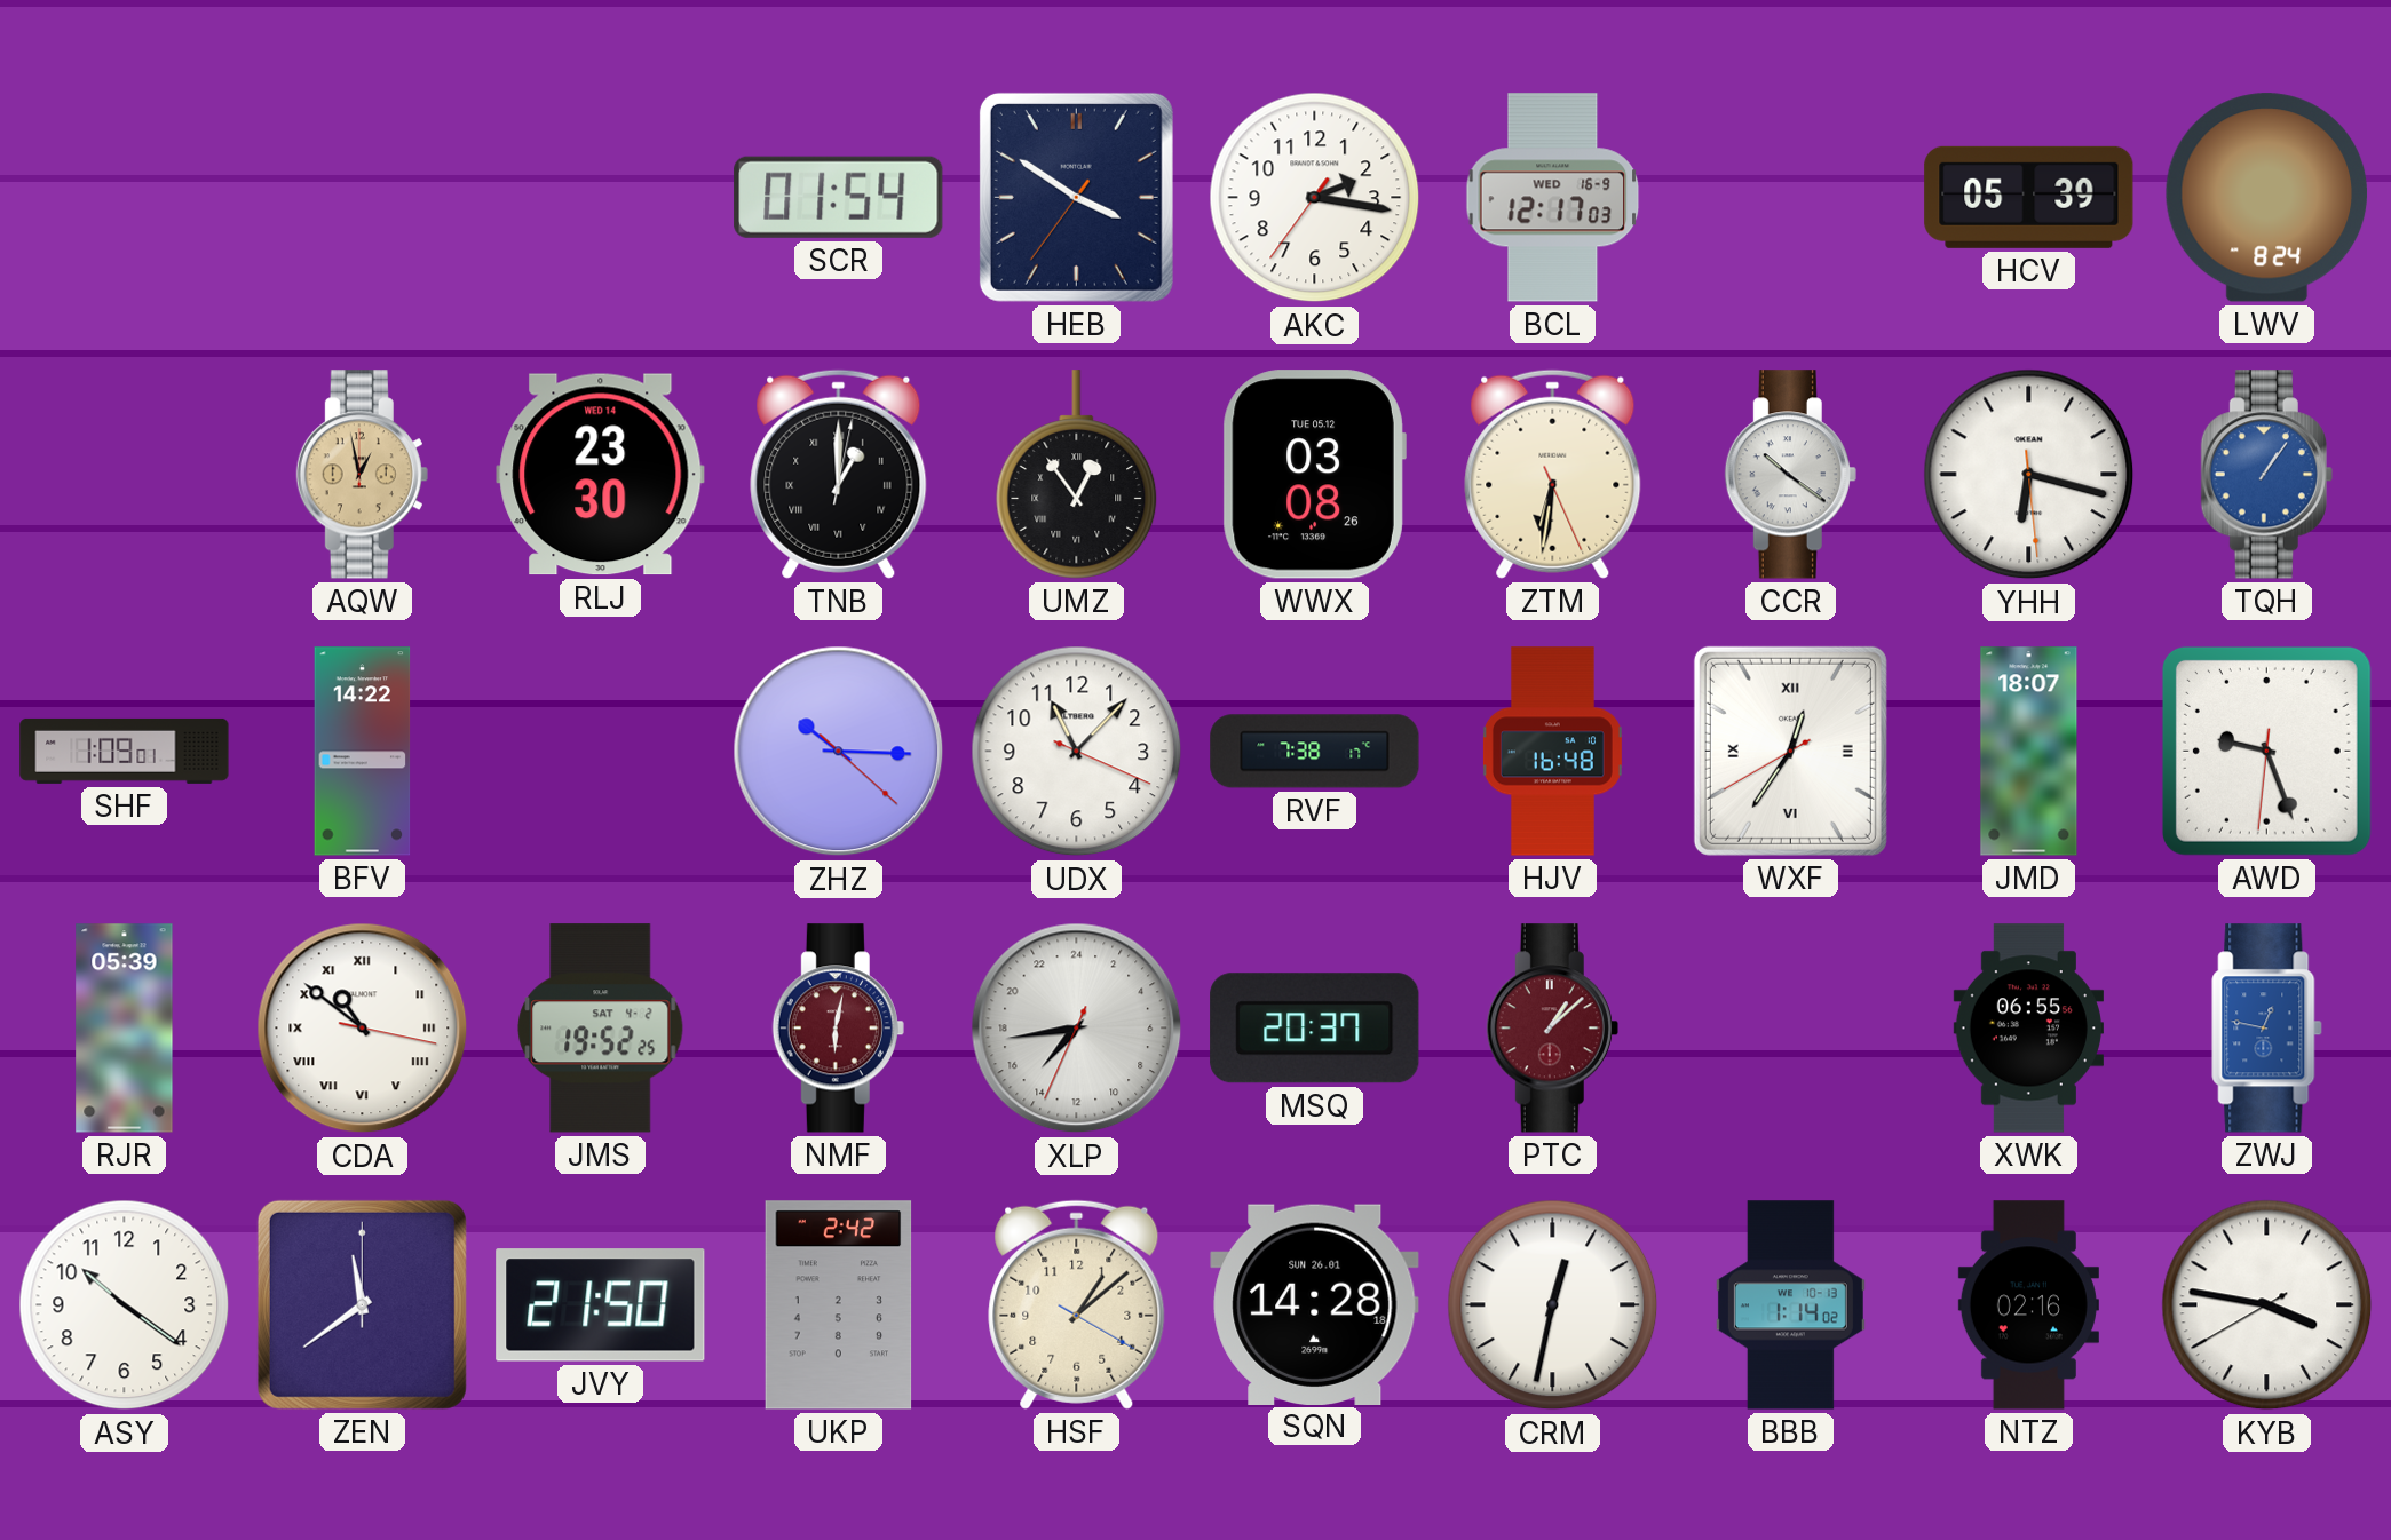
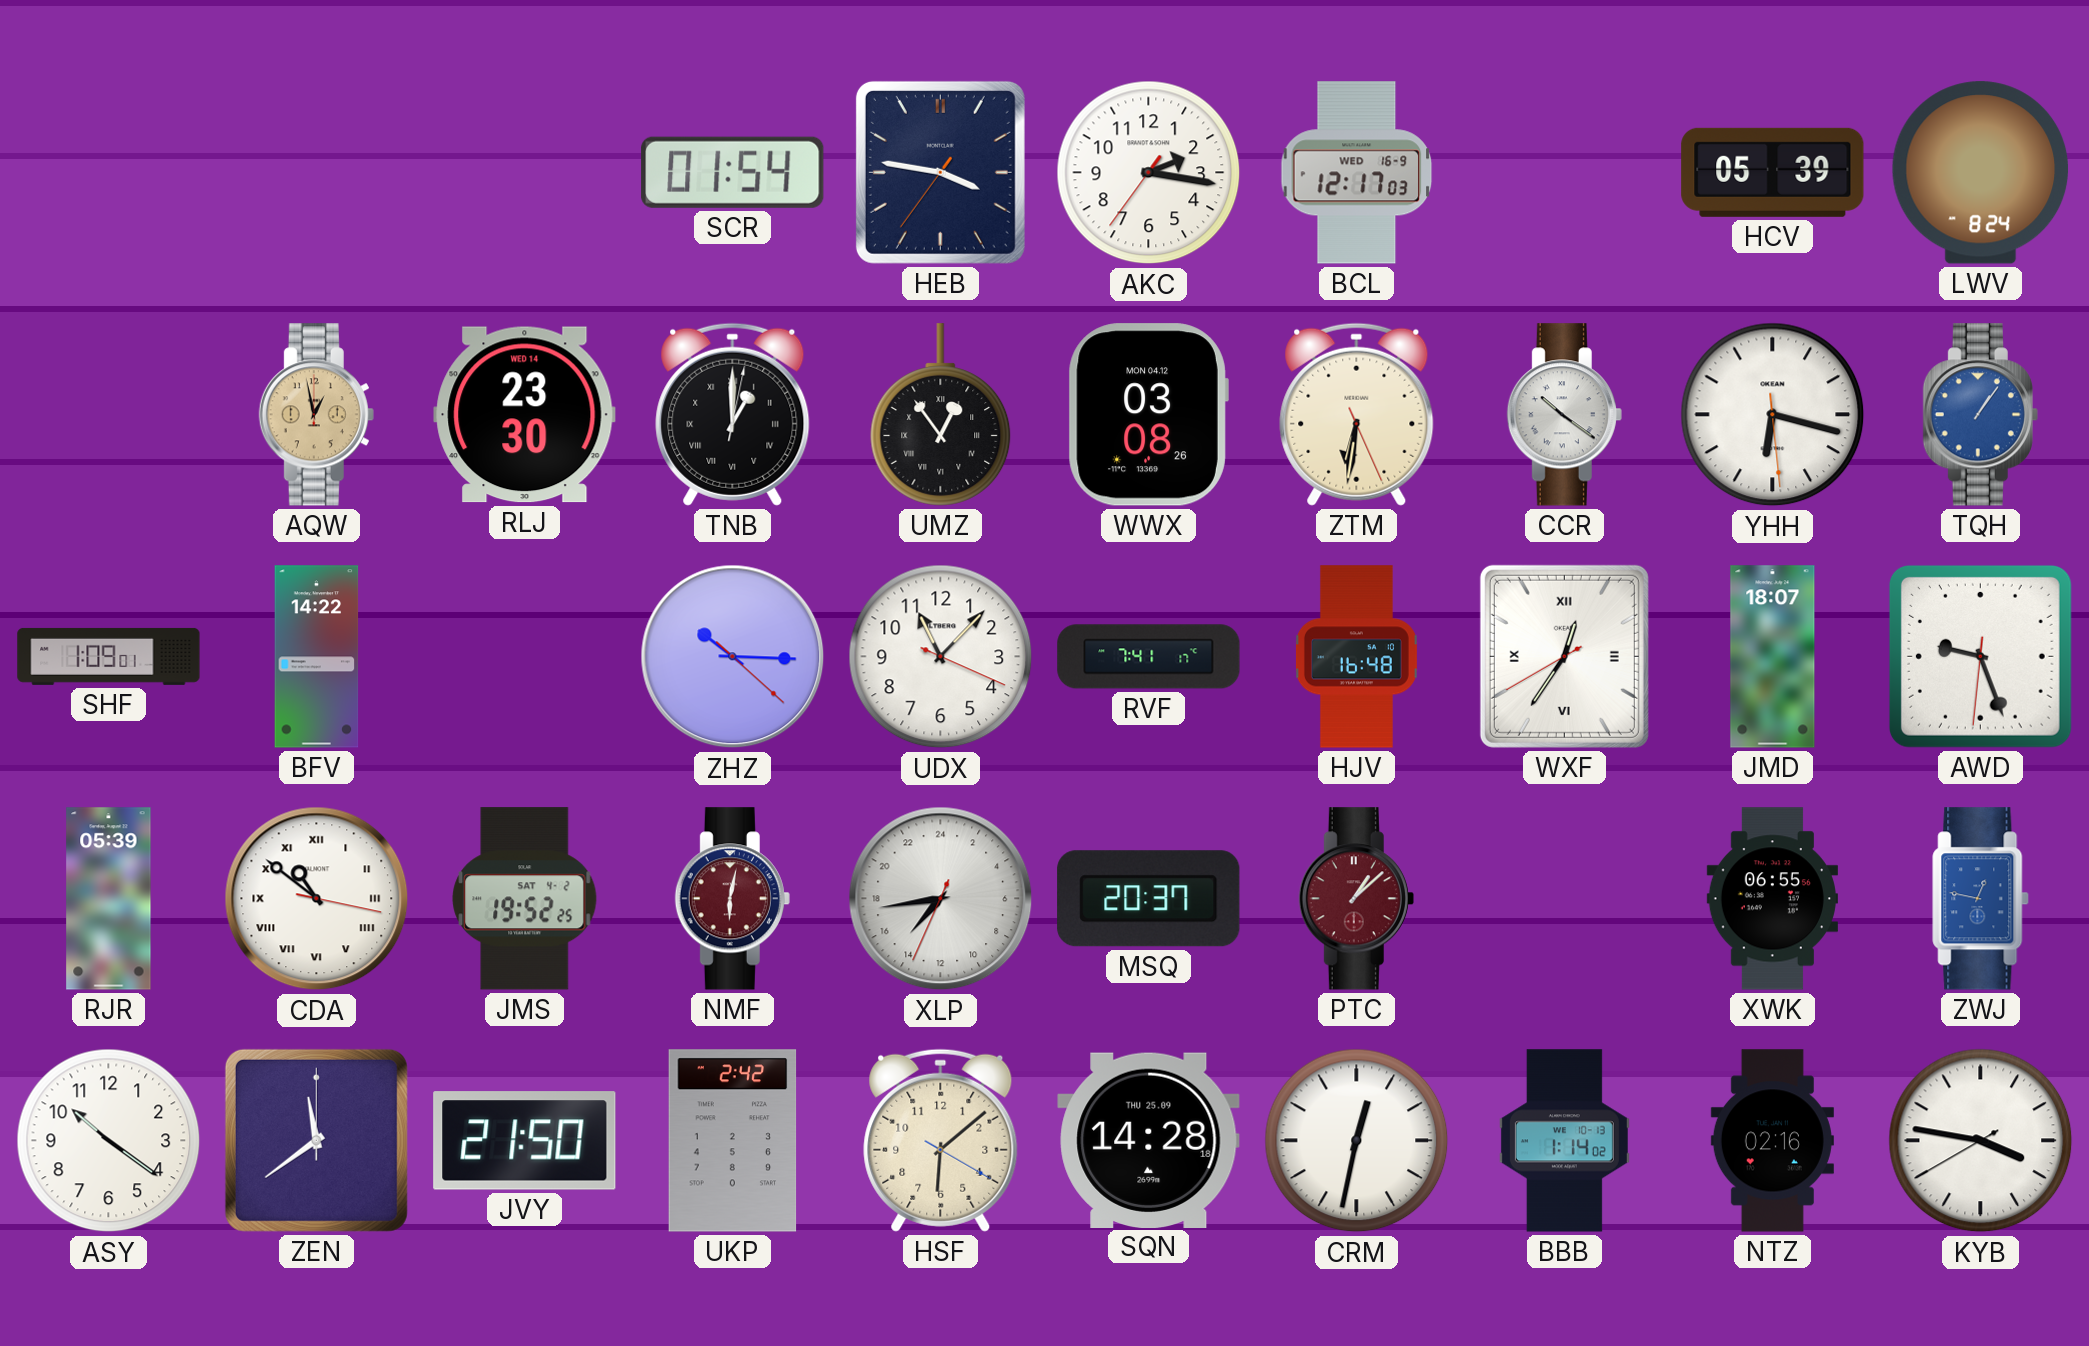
HEB: 3:50 -> 3:46 (940, 172)
WWX date: TUE 05.12 -> MON 04.12 (1148, 415)
RVF: 7:38 -> 7:41 (1149, 657)
HSF: 1:08 -> 6:08 (941, 1140)
SQN date: SUN 26.01 -> THU 25.09 (1149, 1140)
